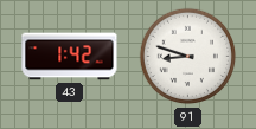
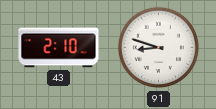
43: 1:42 -> 2:10 (59, 48)
